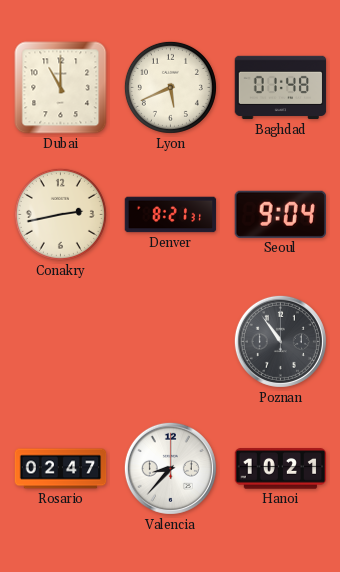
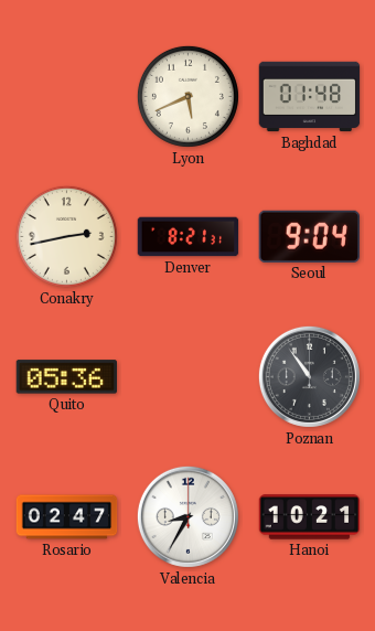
Dubai: 11:00 -> none (61, 88)
Quito: none -> 05:36 (67, 377)
Valencia: 8:37 -> 8:35 (187, 516)
